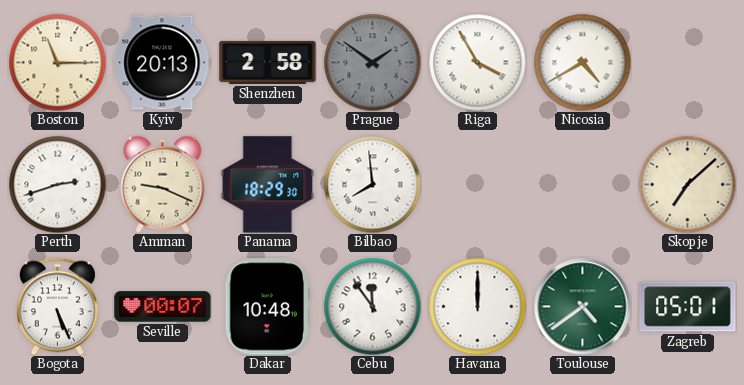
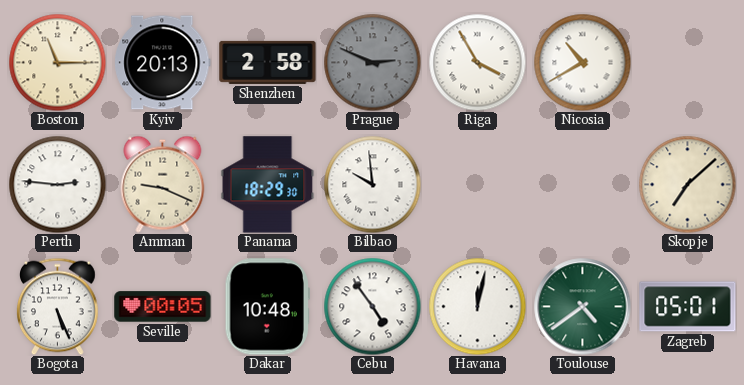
Prague: 1:51 -> 2:49 (372, 62)
Nicosia: 4:40 -> 10:40 (582, 62)
Perth: 2:42 -> 2:46 (57, 184)
Bilbao: 7:59 -> 9:59 (372, 184)
Seville: 00:07 -> 00:05 (163, 307)
Cebu: 11:54 -> 4:54 (372, 306)
Havana: 12:00 -> 12:02 (477, 306)
